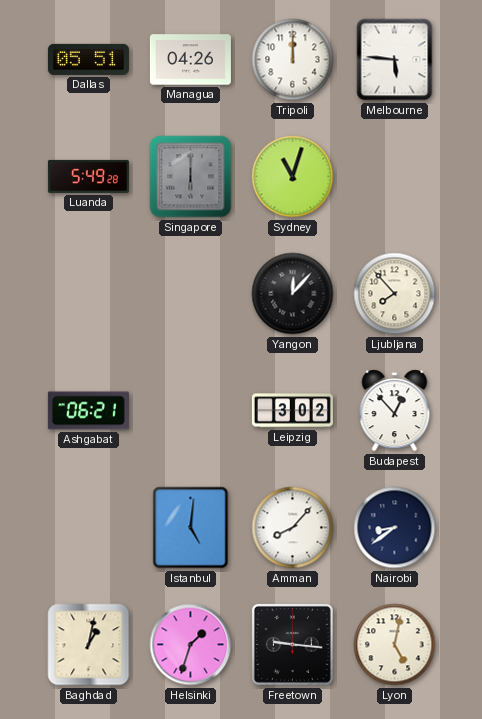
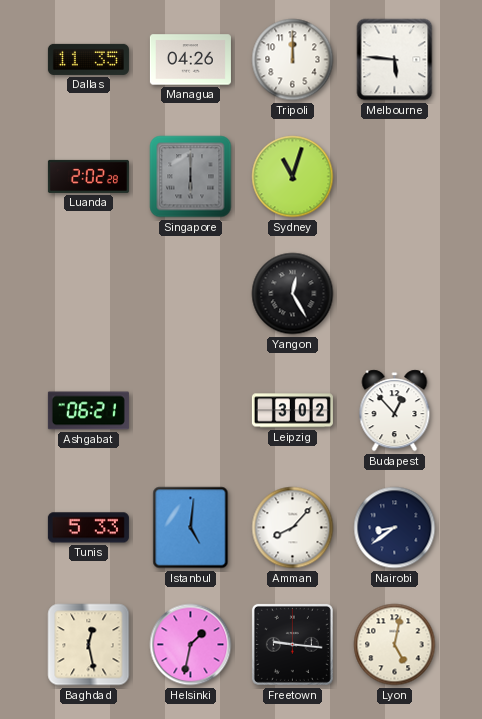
Dallas: 05:51 -> 11:35 (88, 59)
Luanda: 5:49 -> 2:02 (88, 176)
Yangon: 12:07 -> 12:25 (293, 294)
Ljubljana: 7:53 -> none (395, 294)
Tunis: none -> 5:33 (88, 528)
Baghdad: 1:02 -> 12:28 (89, 645)
Helsinki: 1:33 -> 1:32 (191, 645)
